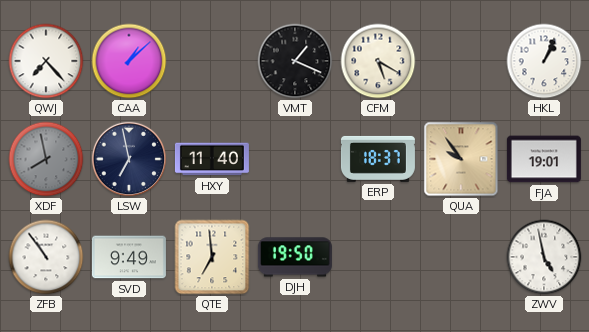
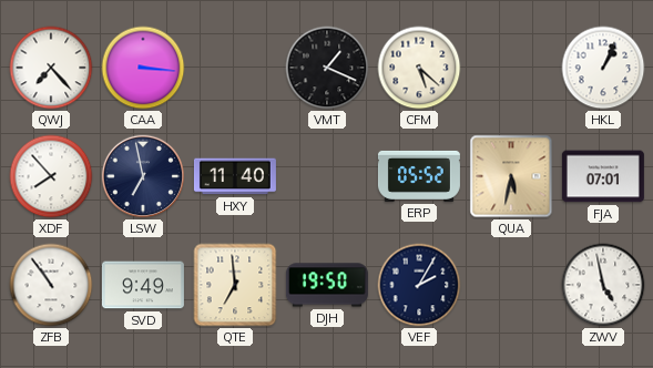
CAA: 1:08 -> 3:16 (143, 68)
CFM: 5:20 -> 5:22 (419, 68)
XDF: 7:58 -> 7:53 (51, 176)
XDF dial: grey -> white (51, 176)
ERP: 18:37 -> 05:52 (419, 176)
QUA: 9:54 -> 5:32 (511, 176)
FJA: 19:01 -> 07:01 (603, 176)
VEF: none -> 2:05 (419, 285)
